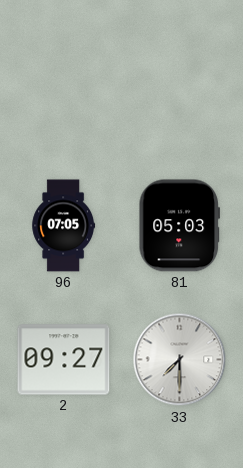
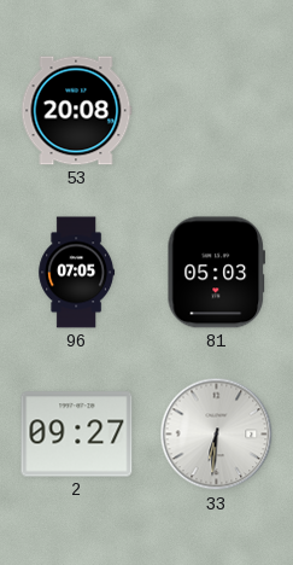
53: none -> 20:08 (76, 111)
33: 7:30 -> 6:31 (217, 435)
